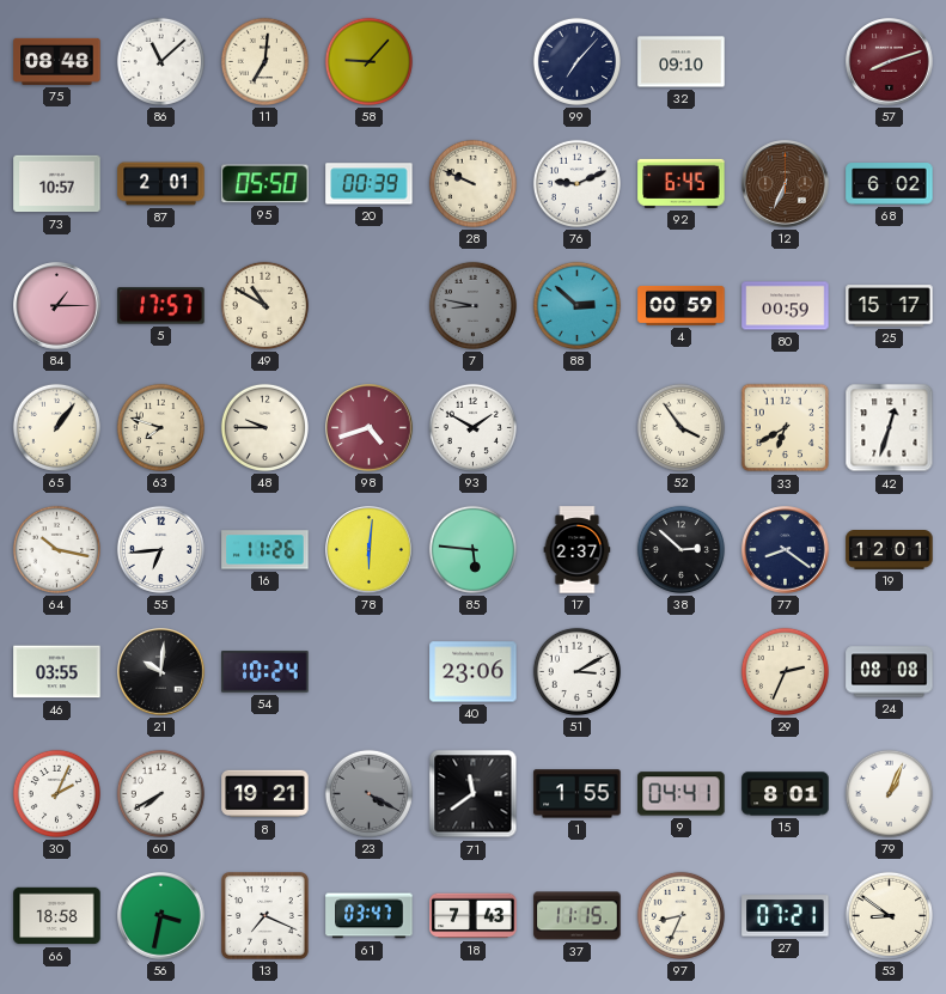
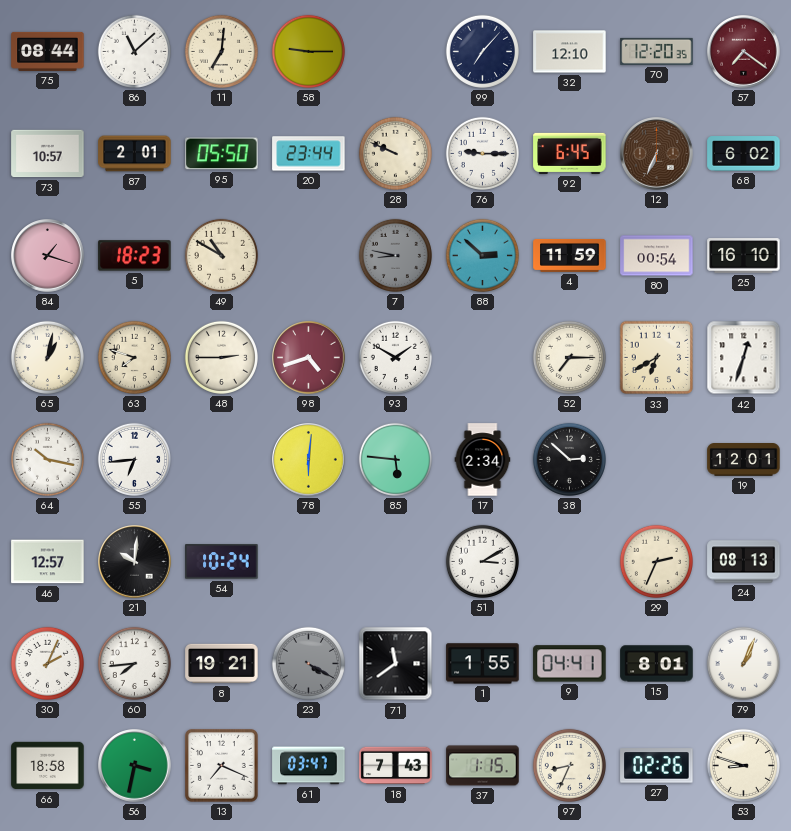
75: 08:48 -> 08:44 (48, 51)
58: 9:07 -> 9:15 (308, 51)
32: 09:10 -> 12:10 (570, 52)
70: none -> 12:20 (657, 51)
57: 8:12 -> 7:21 (744, 52)
20: 00:39 -> 23:44 (309, 154)
76: 9:11 -> 9:15 (482, 153)
84: 1:15 -> 1:18 (48, 256)
5: 17:57 -> 18:23 (135, 256)
4: 00:59 -> 11:59 (570, 255)
80: 00:59 -> 00:54 (657, 256)
25: 15:17 -> 16:10 (744, 256)
65: 1:06 -> 1:02 (47, 357)
48: 9:45 -> 2:45 (221, 357)
52: 3:54 -> 7:15 (569, 357)
16: 11:26 -> none (266, 550)
17: 2:37 -> 2:34 (483, 460)
77: 8:21 -> none (786, 550)
46: 03:55 -> 12:57 (48, 562)
40: 23:06 -> none (474, 672)
24: 08:08 -> 08:13 (744, 562)
60: 7:40 -> 7:44 (134, 663)
37: 11:15 -> 1:15 (483, 766)
27: 07:21 -> 02:26 (657, 766)
53: 8:51 -> 8:48 (743, 765)
